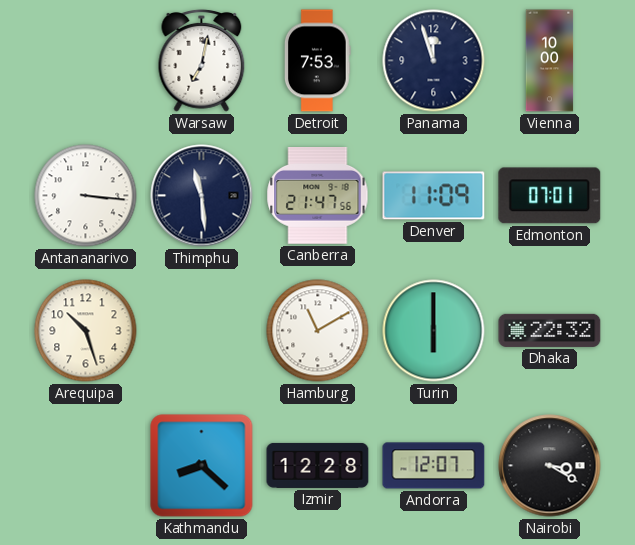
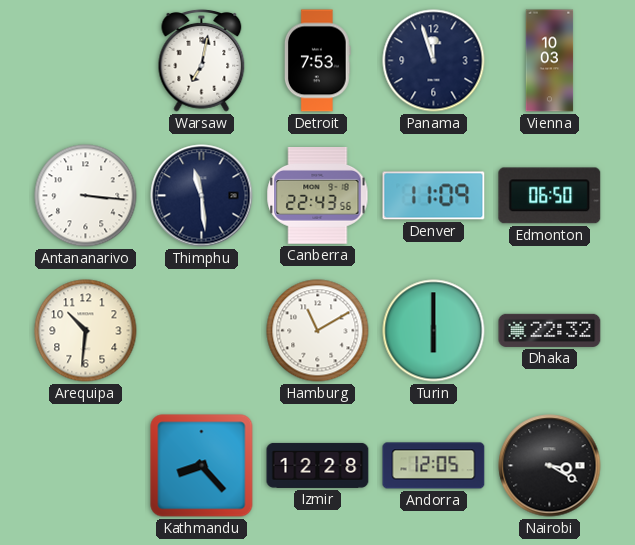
Vienna: 10:00 -> 10:03 (550, 61)
Canberra: 21:47 -> 22:43 (318, 196)
Edmonton: 07:01 -> 06:50 (550, 196)
Arequipa: 10:27 -> 10:31 (86, 331)
Kathmandu: 8:22 -> 8:23 (202, 466)
Andorra: 12:07 -> 12:05 (434, 466)
